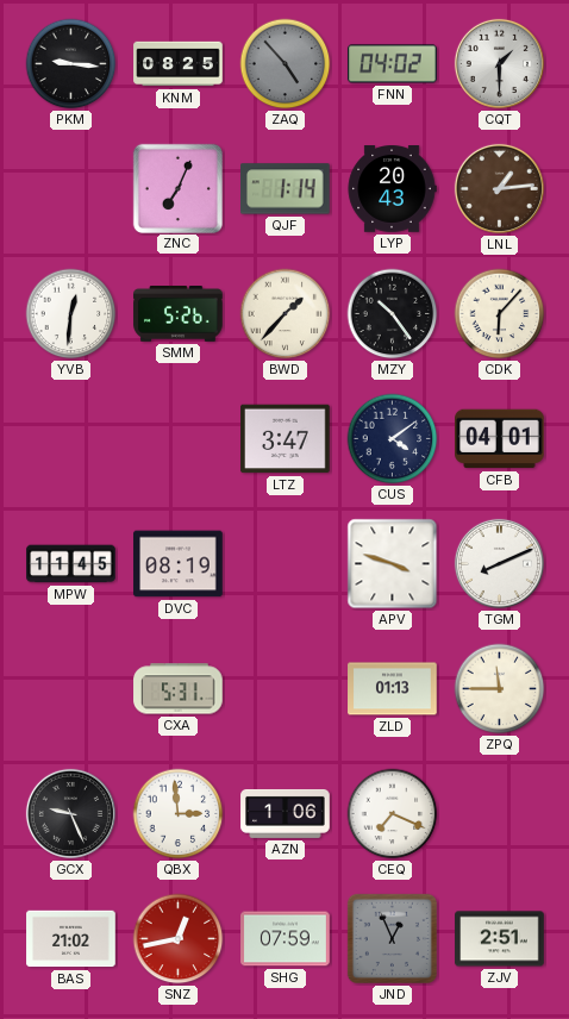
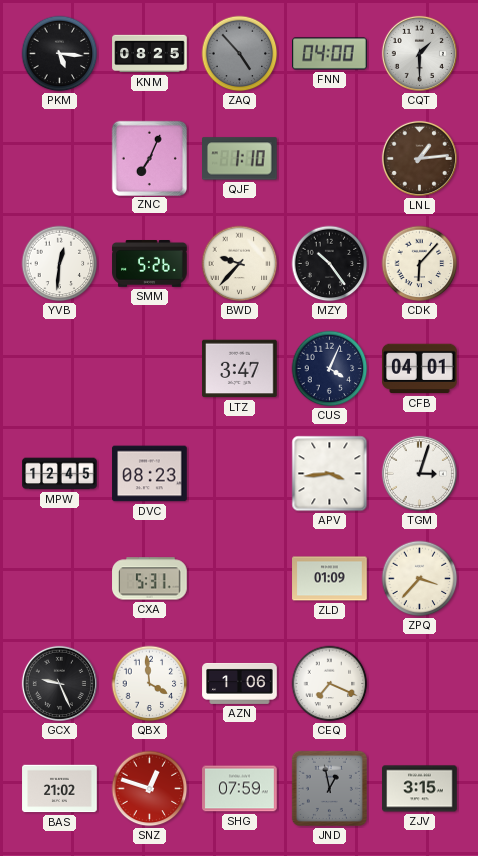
PKM: 9:16 -> 5:16 (60, 54)
FNN: 04:02 -> 04:00 (330, 54)
QJF: 1:14 -> 1:10 (240, 159)
LYP: 20:43 -> none (392, 189)
BWD: 1:37 -> 9:37 (240, 264)
CUS: 4:09 -> 4:04 (330, 369)
MPW: 11:45 -> 12:45 (60, 474)
DVC: 08:19 -> 08:23 (150, 474)
APV: 3:48 -> 3:44 (330, 474)
TGM: 8:11 -> 3:03 (419, 473)
ZLD: 01:13 -> 01:09 (330, 579)
ZPQ: 11:45 -> 3:37 (420, 579)
QBX: 2:59 -> 3:59 (150, 684)
SNZ: 12:43 -> 12:48 (150, 789)
JND: 12:56 -> 12:58 (329, 788)
ZJV: 2:51 -> 3:15 (420, 789)
